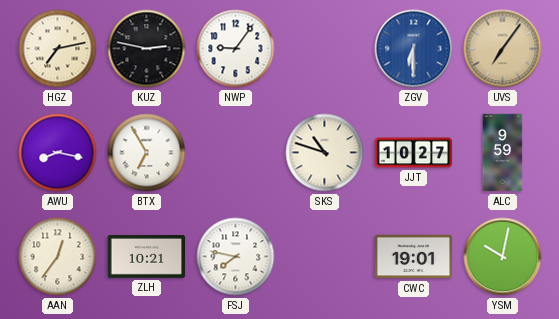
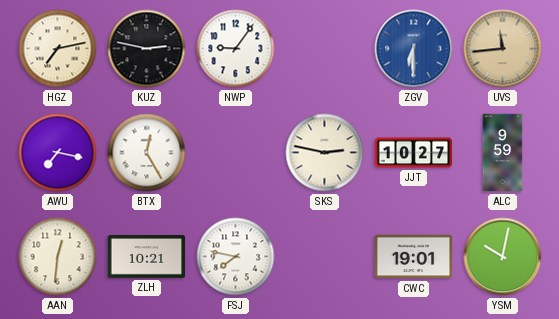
UVS: 7:06 -> 11:44 (503, 49)
AWU: 8:17 -> 7:17 (58, 153)
BTX: 6:55 -> 12:25 (147, 153)
SKS: 10:48 -> 2:47 (325, 153)
AAN: 12:36 -> 12:31 (58, 257)
